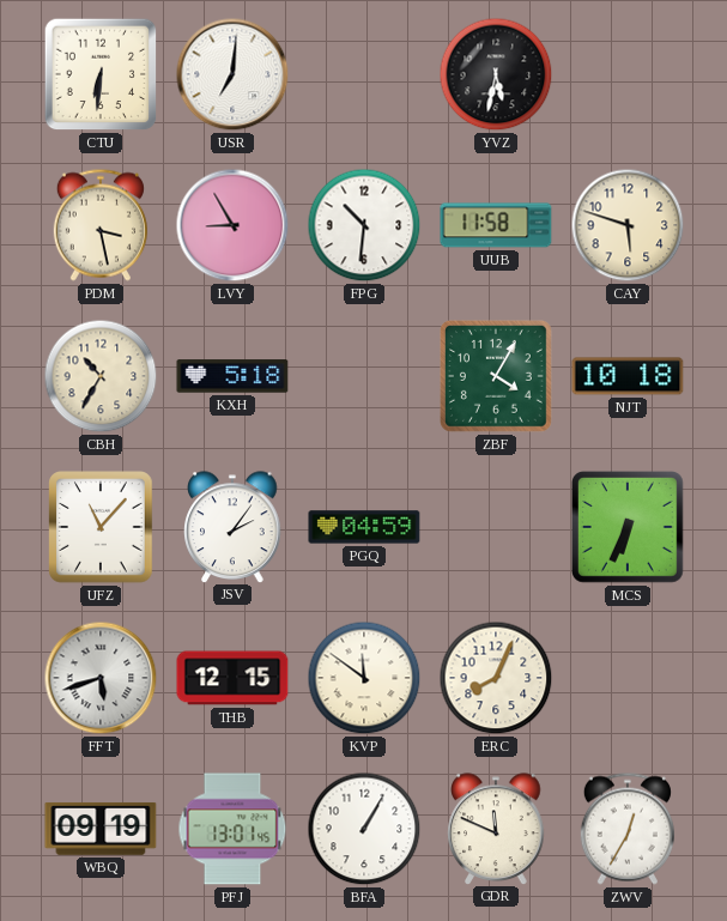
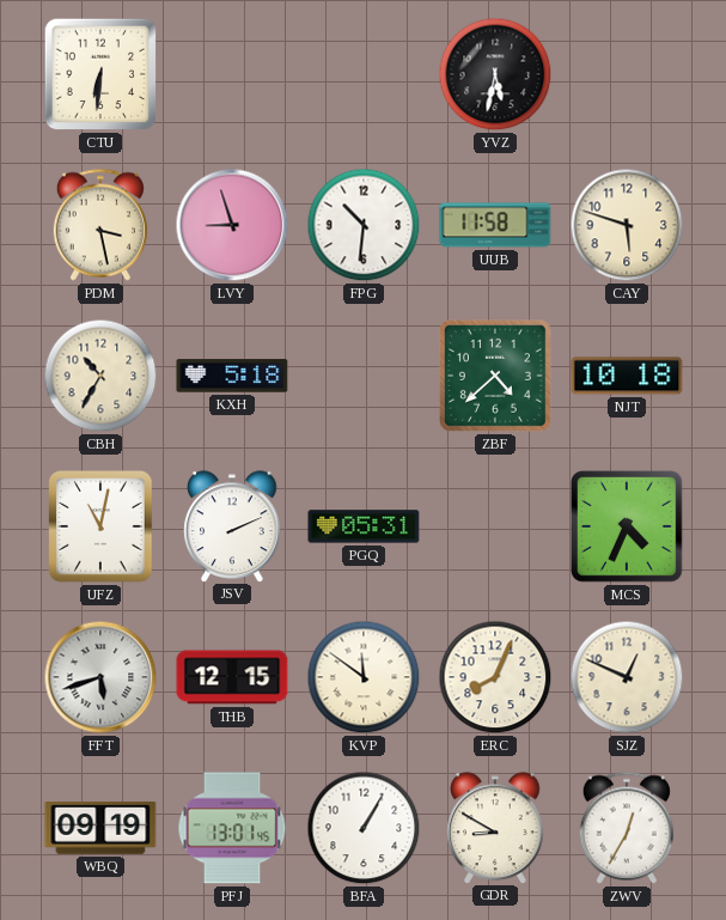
USR: 7:01 -> none (232, 74)
LVY: 8:55 -> 8:57 (232, 225)
ZBF: 4:05 -> 4:38 (496, 377)
UFZ: 11:07 -> 11:02 (100, 526)
JSV: 2:06 -> 2:11 (232, 526)
PGQ: 04:59 -> 05:31 (364, 526)
MCS: 6:34 -> 4:34 (628, 528)
SJZ: none -> 12:49 (627, 677)
GDR: 11:49 -> 8:50 (495, 828)
